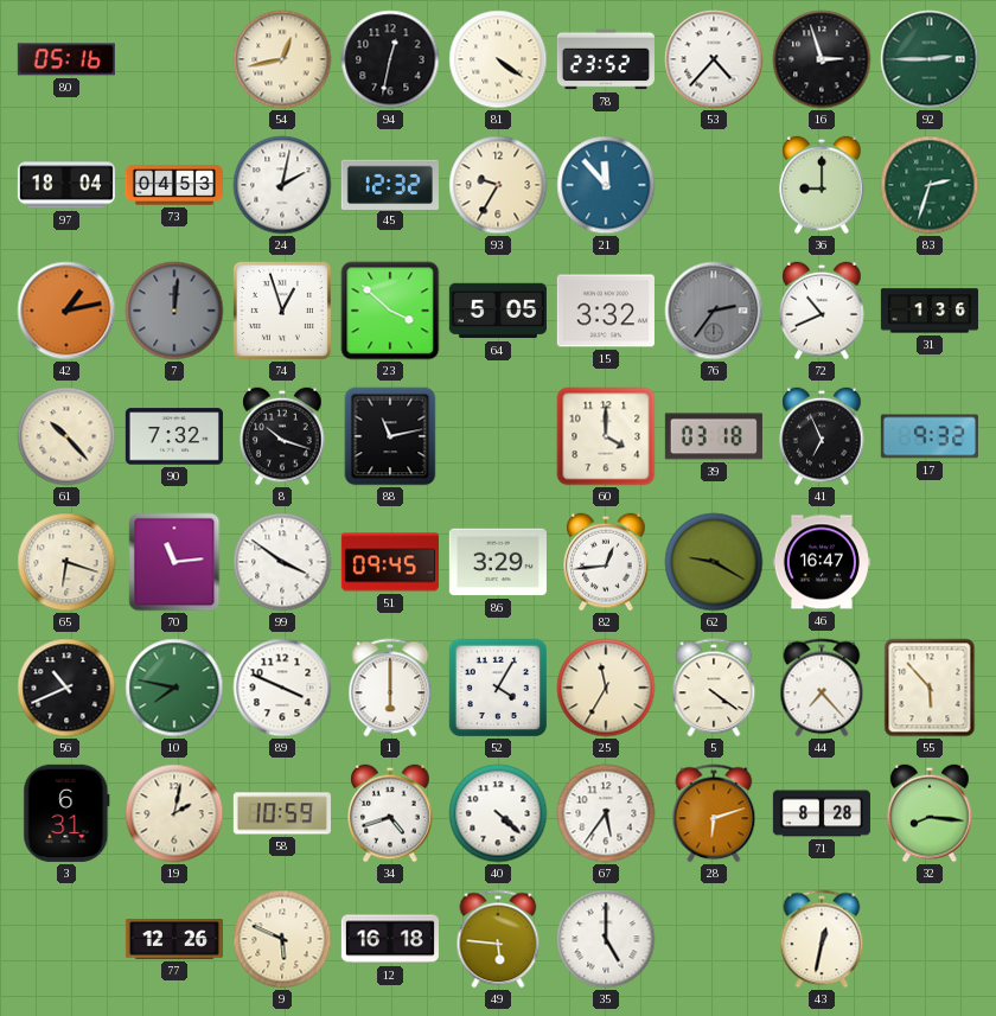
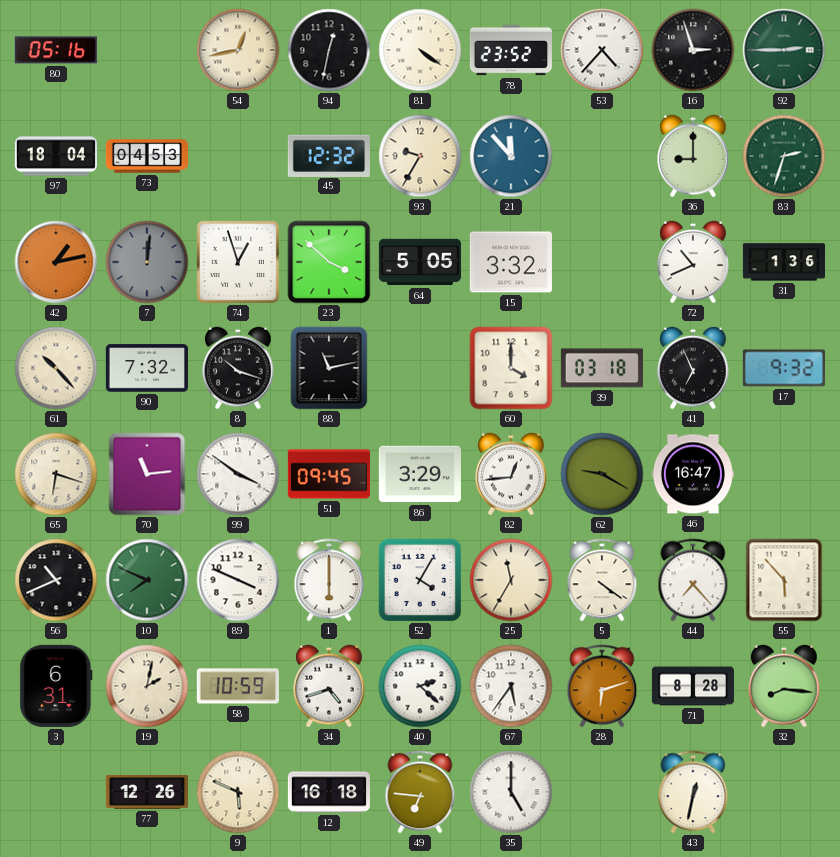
24: 2:02 -> none (282, 185)
76: 2:36 -> none (714, 311)
10: 7:47 -> 7:49 (147, 580)
40: 4:22 -> 2:22 (420, 686)
49: 5:46 -> 6:46 (420, 792)
